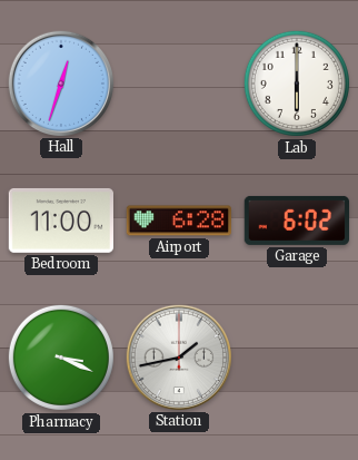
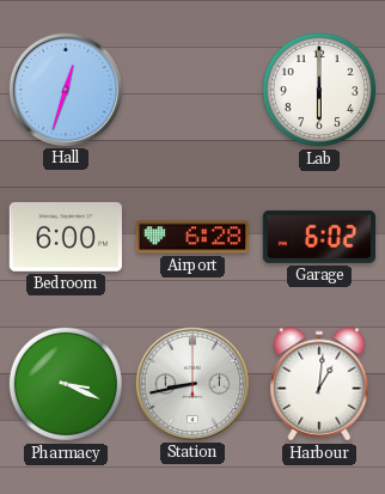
Bedroom: 11:00 -> 6:00 (65, 237)
Station: 1:43 -> 8:43 (191, 383)
Harbour: none -> 1:01 (319, 384)
